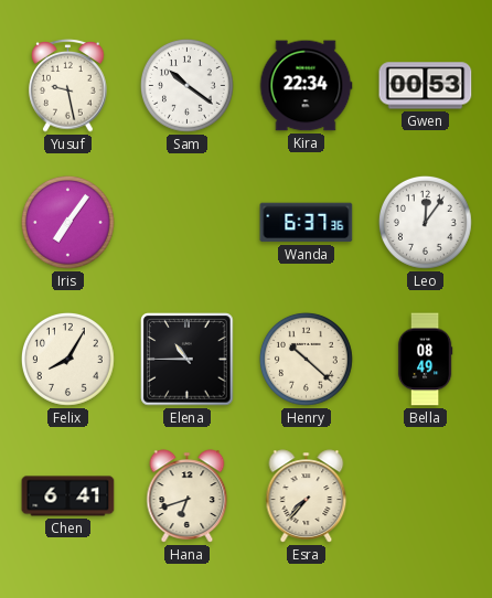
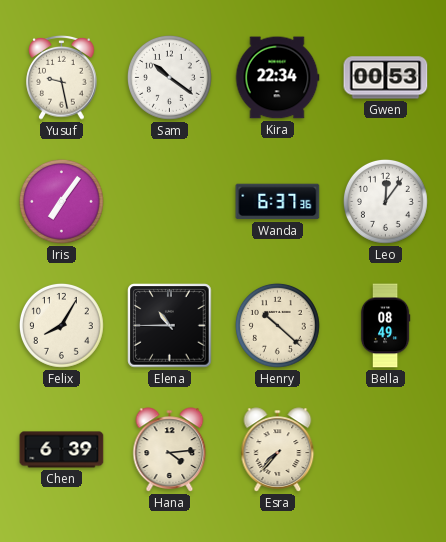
Chen: 6:41 -> 6:39 (62, 450)
Hana: 6:42 -> 4:14 (170, 450)
